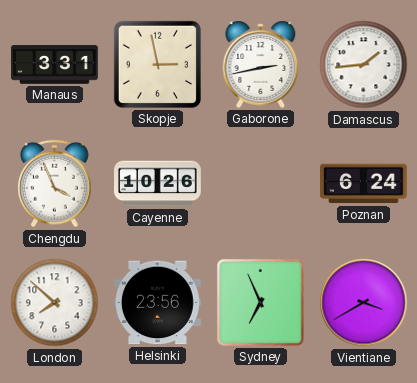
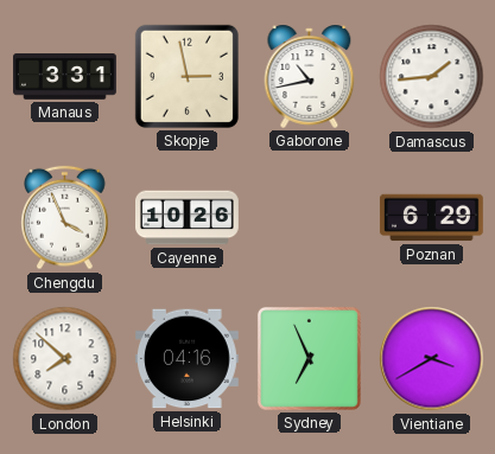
Gaborone: 2:43 -> 10:43 (310, 76)
Poznan: 6:24 -> 6:29 (431, 218)
Helsinki: 23:56 -> 04:16 (186, 359)
